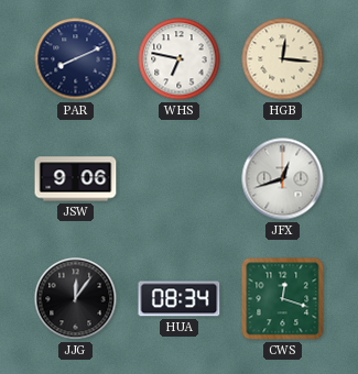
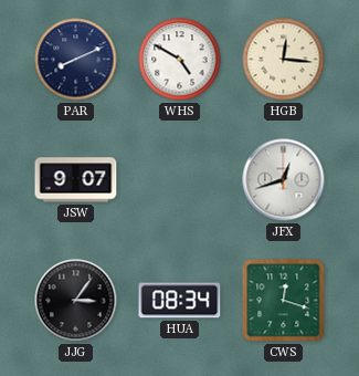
WHS: 6:47 -> 4:50 (180, 60)
JSW: 9:06 -> 9:07 (76, 180)
JJG: 12:06 -> 3:06 (76, 301)
